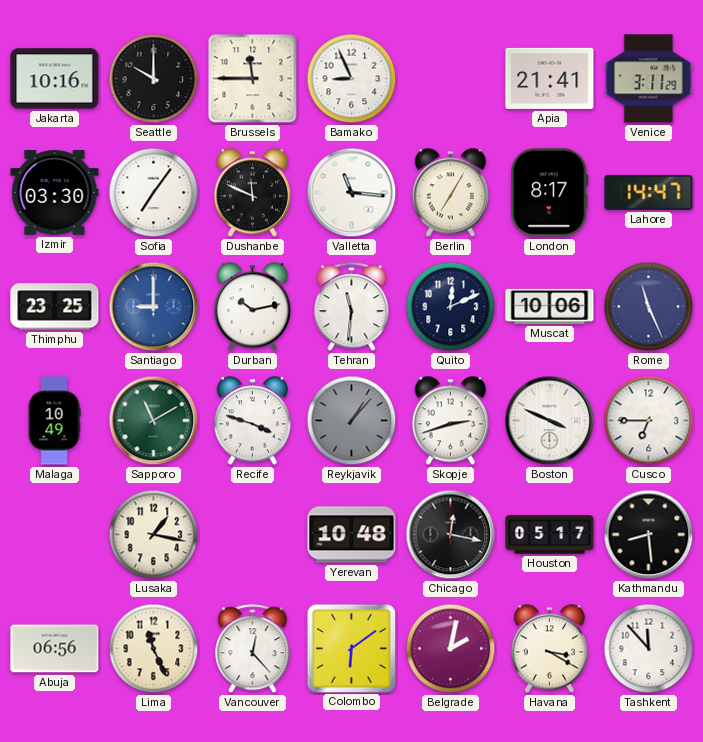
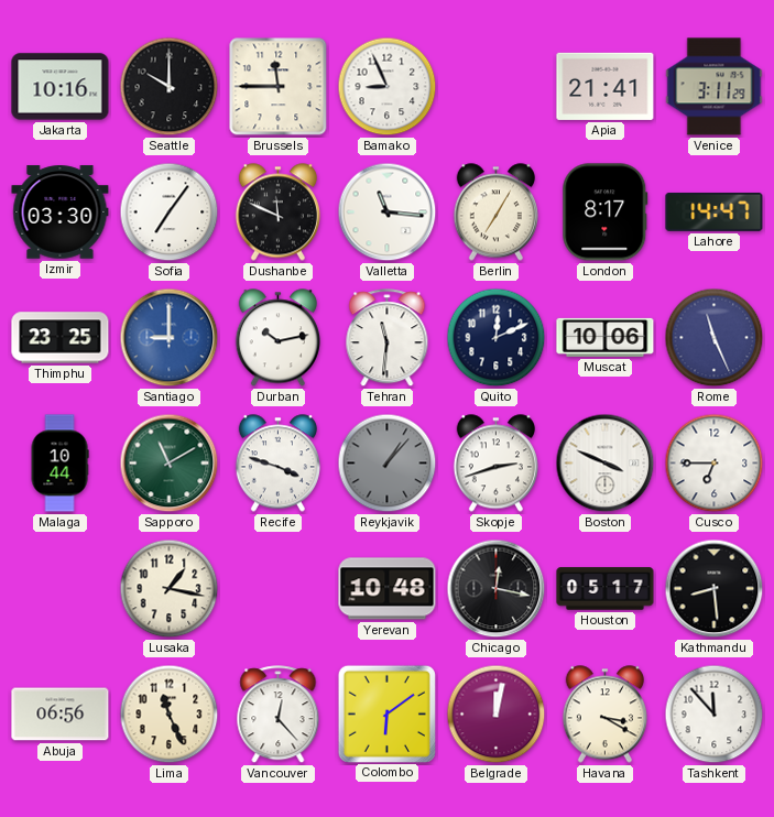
Malaga: 10:49 -> 10:44 (59, 464)
Belgrade: 2:02 -> 12:02 (497, 715)
